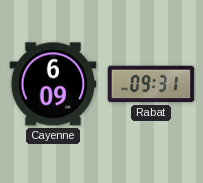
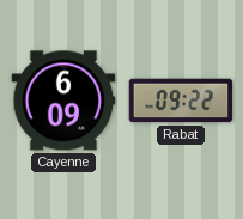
Rabat: 09:31 -> 09:22 (181, 101)
